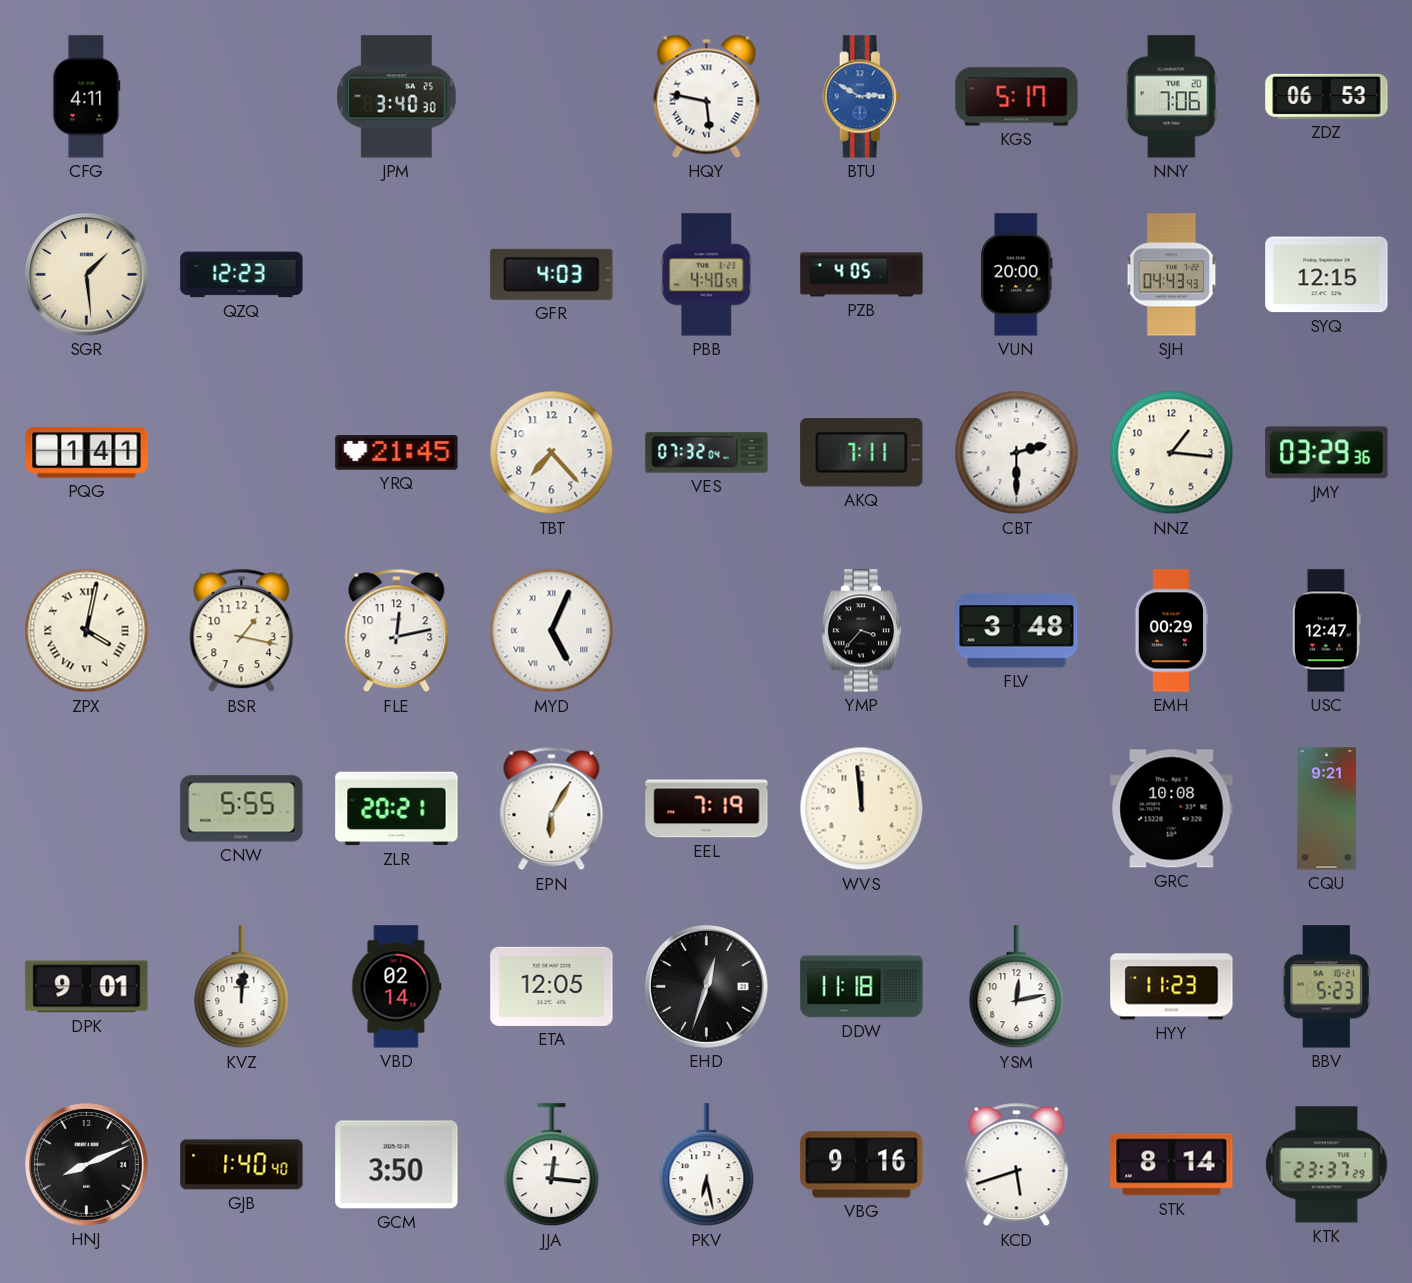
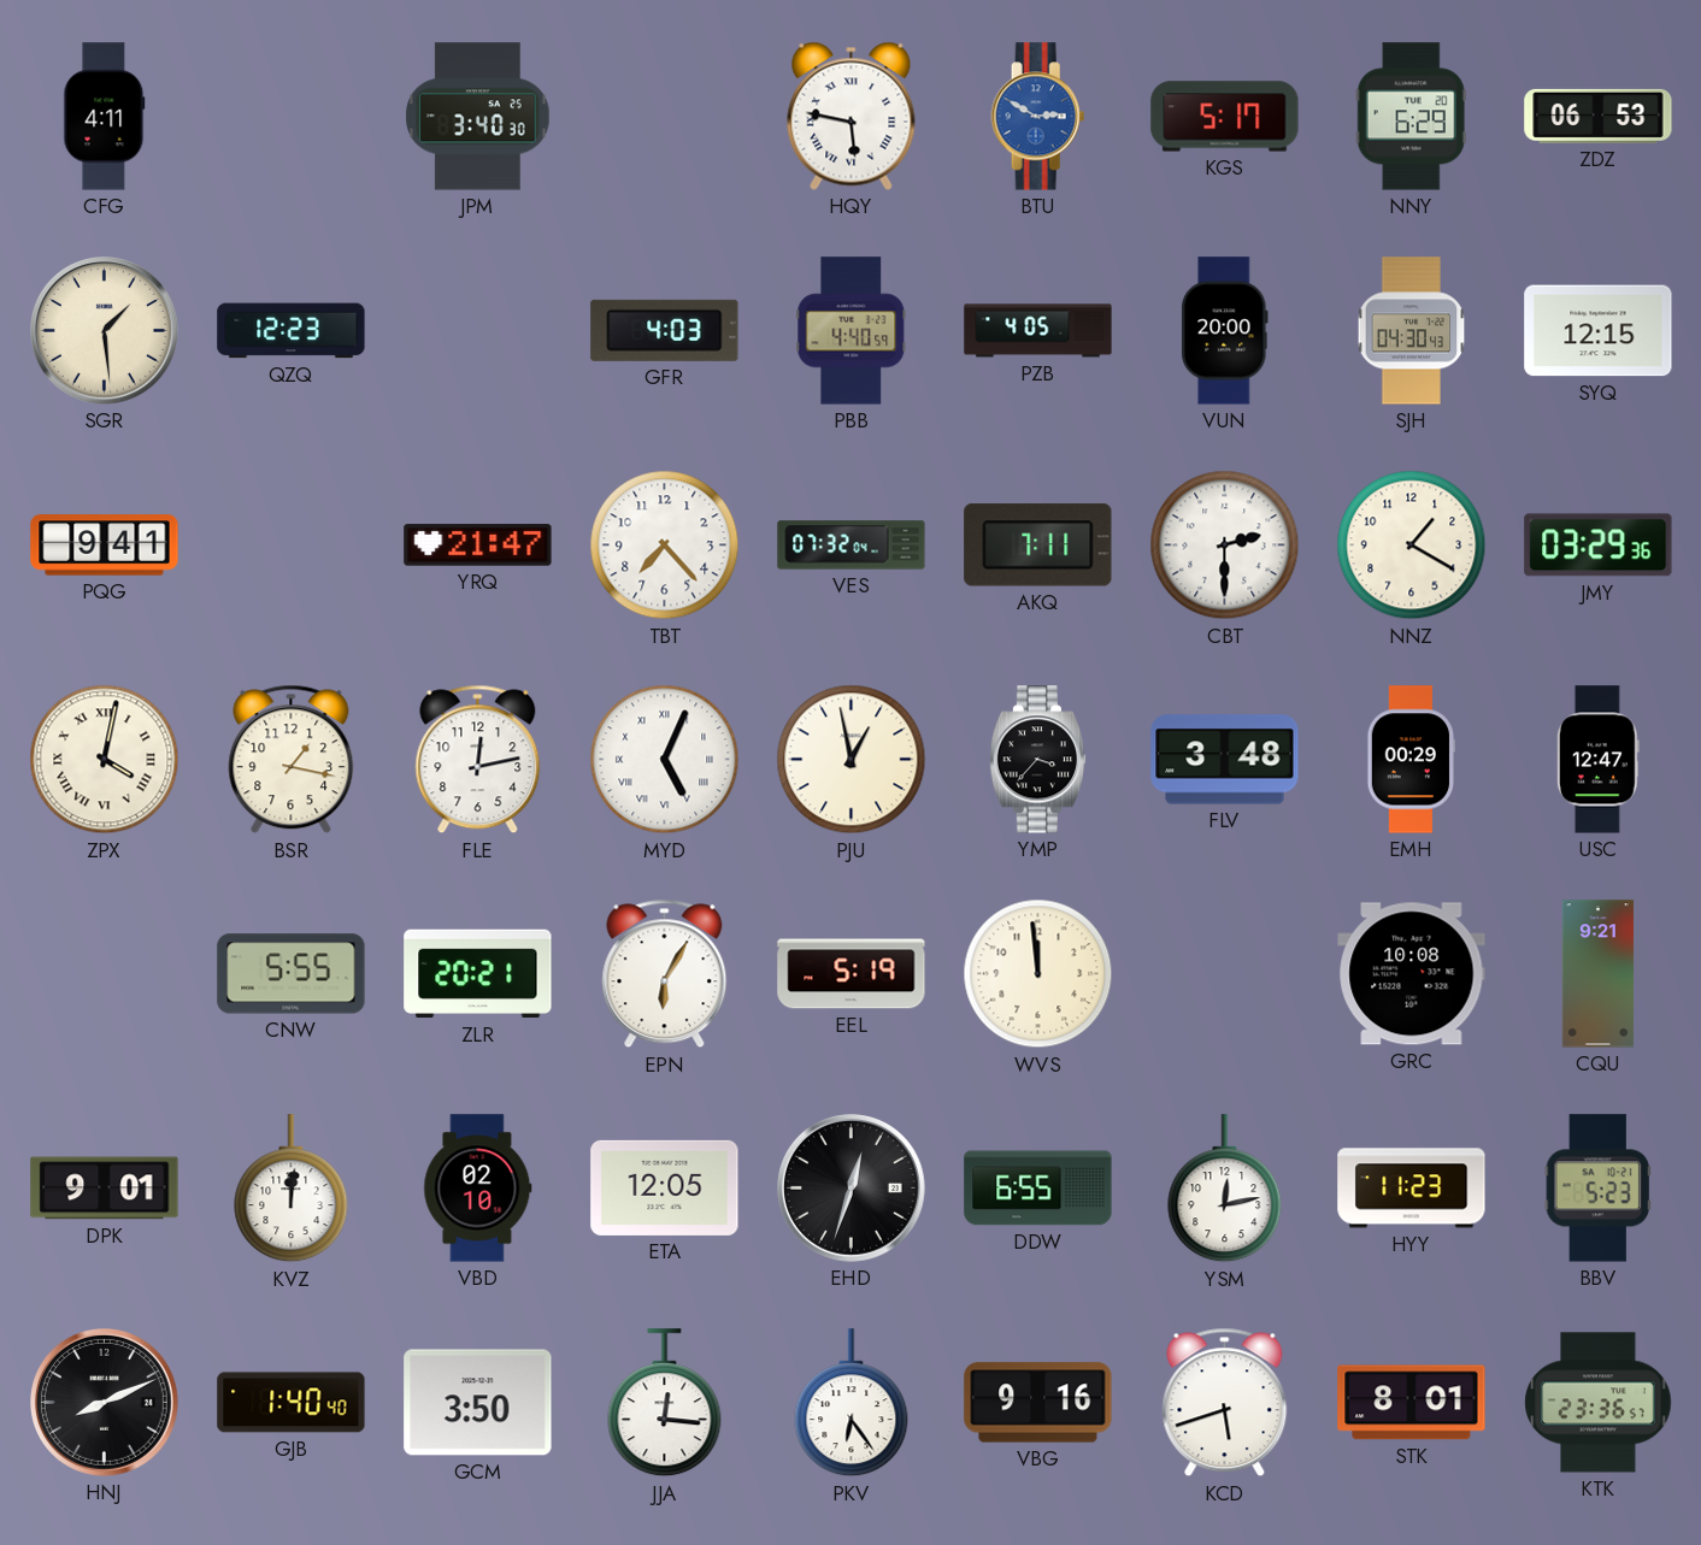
NNY: 7:06 -> 6:29 (1411, 117)
SJH: 04:43 -> 04:30 (1412, 331)
PQG: 1:41 -> 9:41 (105, 546)
YRQ: 21:45 -> 21:47 (478, 546)
NNZ: 1:16 -> 1:20 (1412, 546)
PJU: none -> 12:58 (852, 760)
EEL: 7:19 -> 5:19 (852, 974)
VBD: 02:14 -> 02:10 (478, 1189)
DDW: 11:18 -> 6:55 (1038, 1189)
PKV: 6:28 -> 6:24 (852, 1403)
STK: 8:14 -> 8:01 (1412, 1403)
KTK: 23:37 -> 23:36 (1599, 1403)
